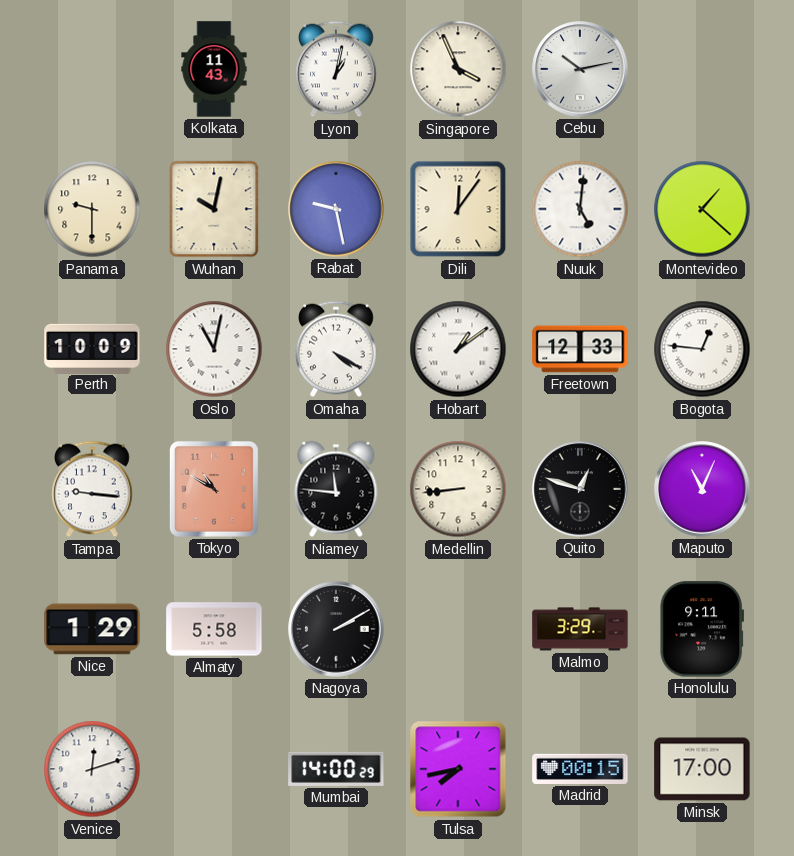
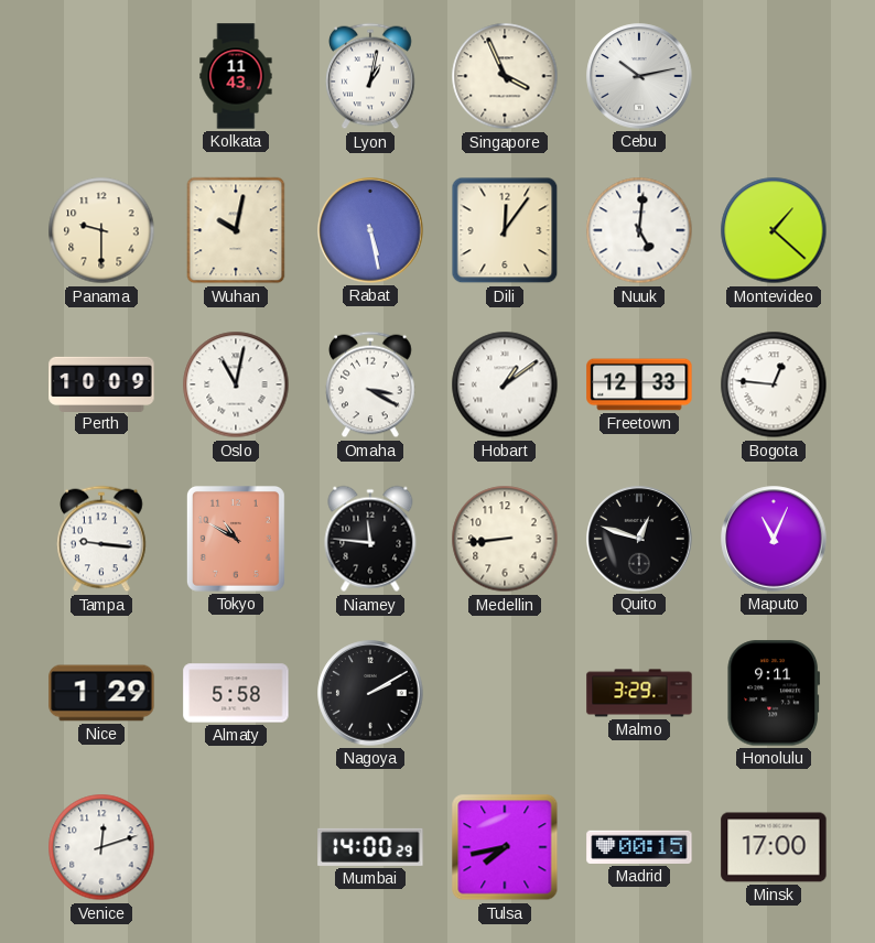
Rabat: 9:28 -> 5:28 (370, 230)
Omaha: 4:20 -> 3:20 (370, 384)
